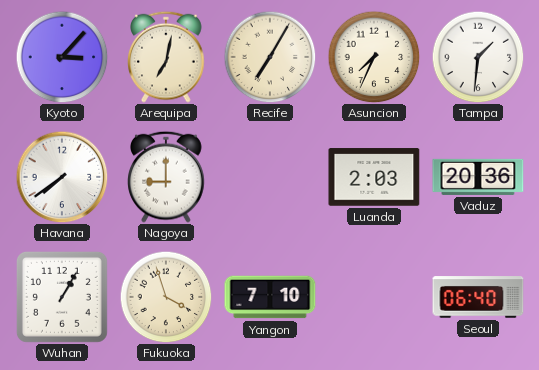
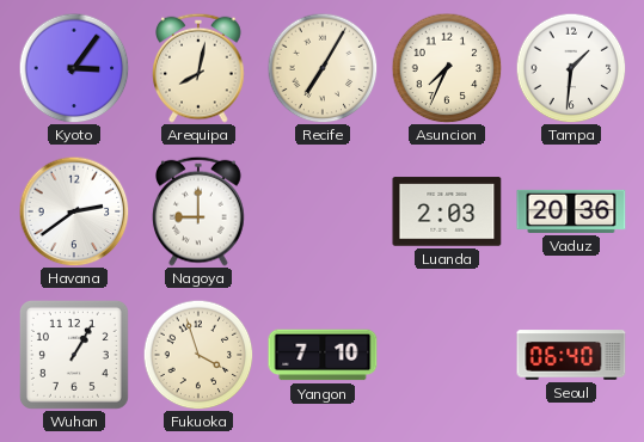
Kyoto: 3:07 -> 3:06 (74, 68)
Arequipa: 7:02 -> 8:02 (198, 68)
Havana: 7:39 -> 2:39 (74, 211)
